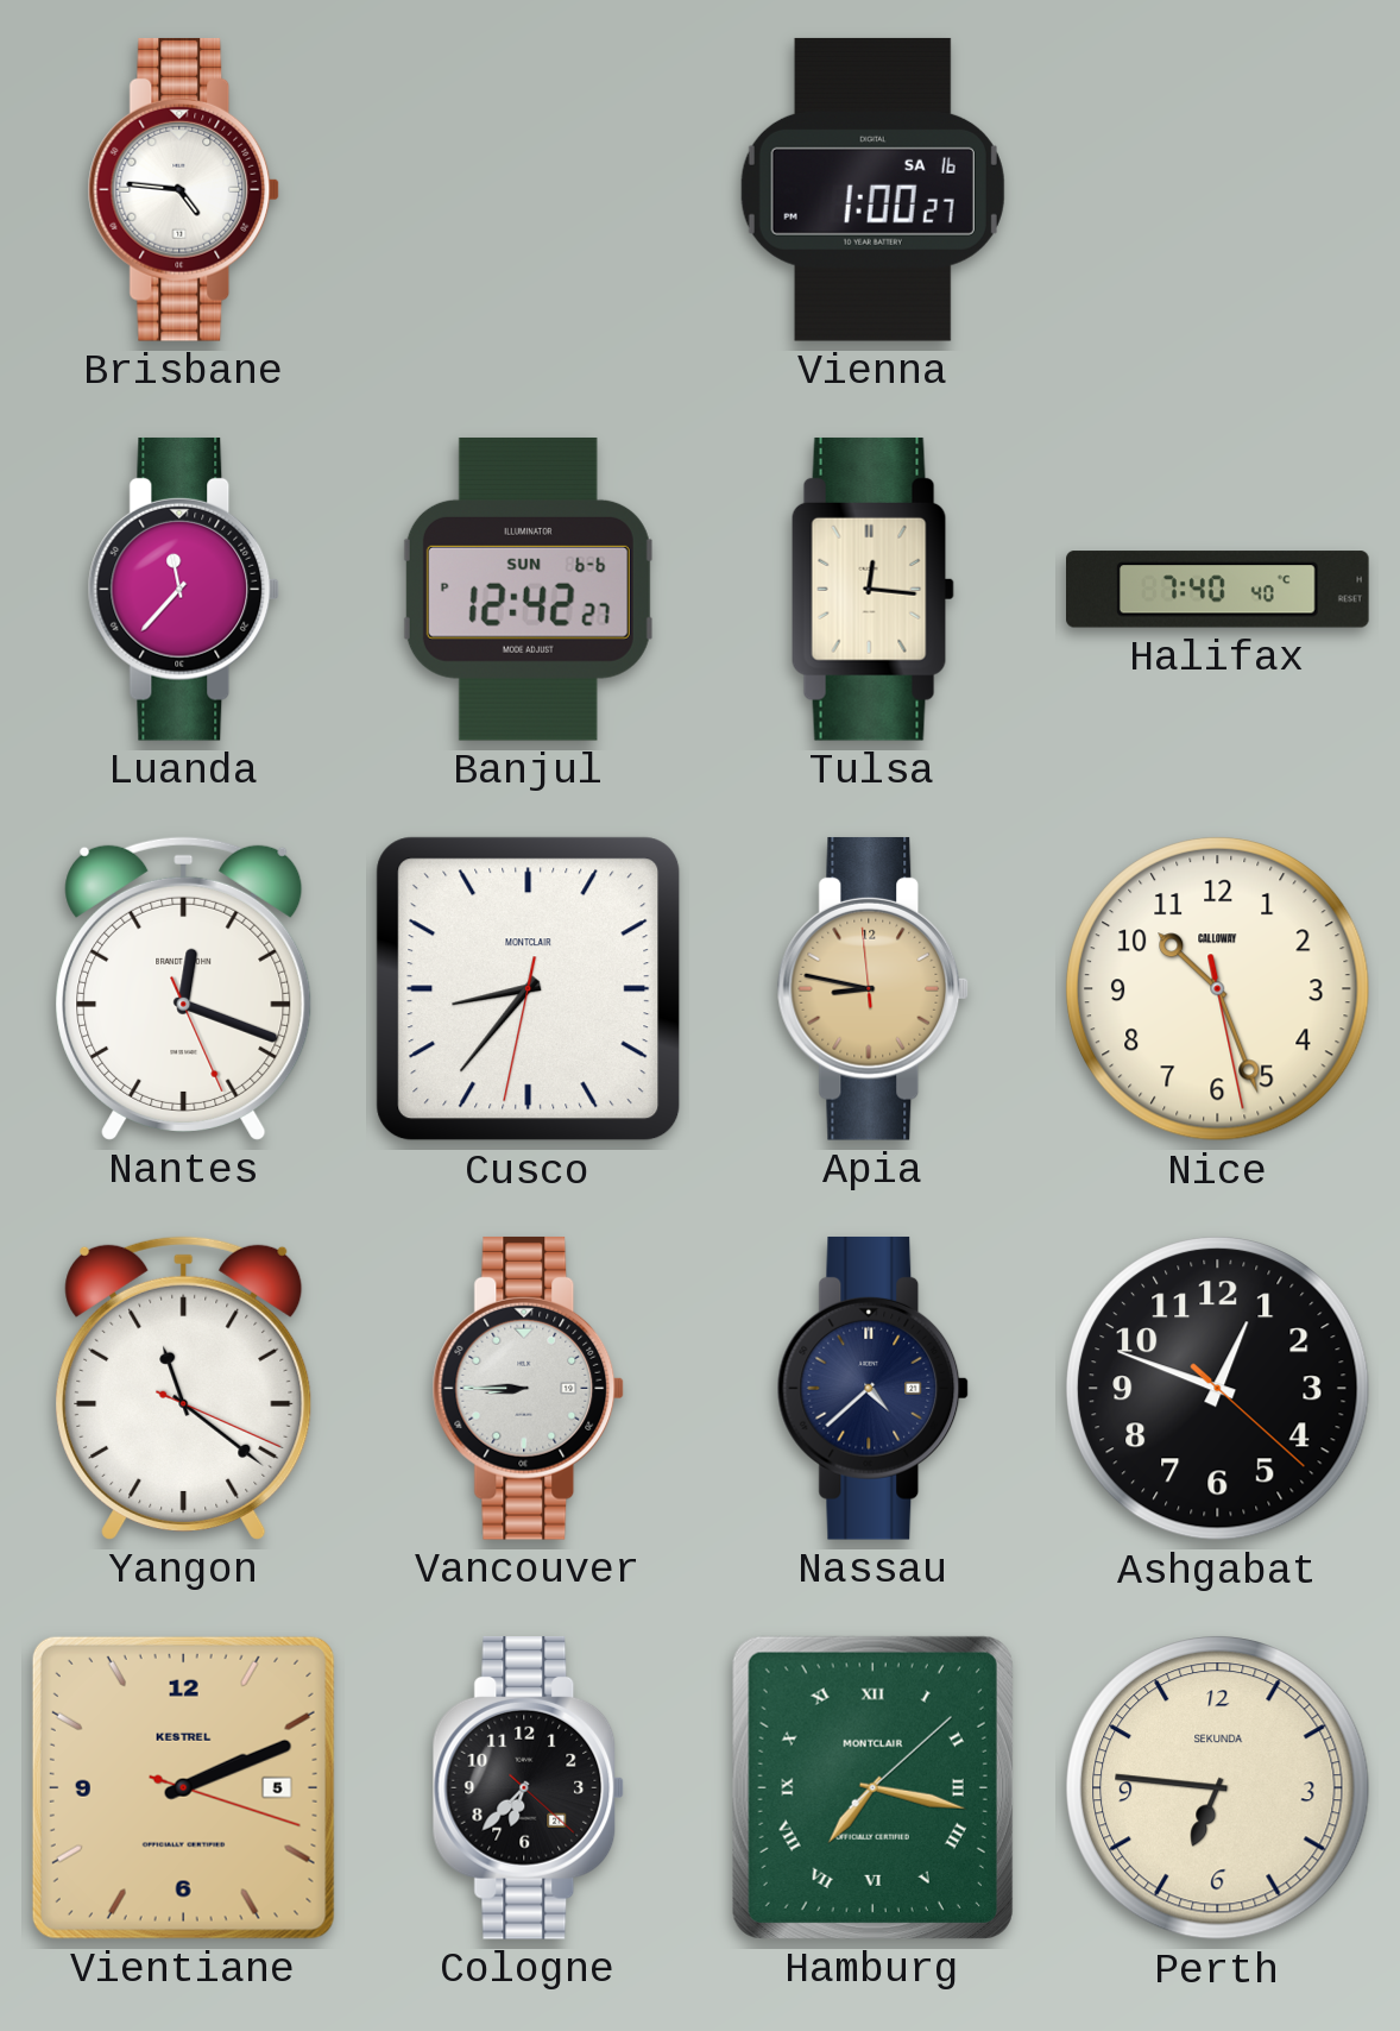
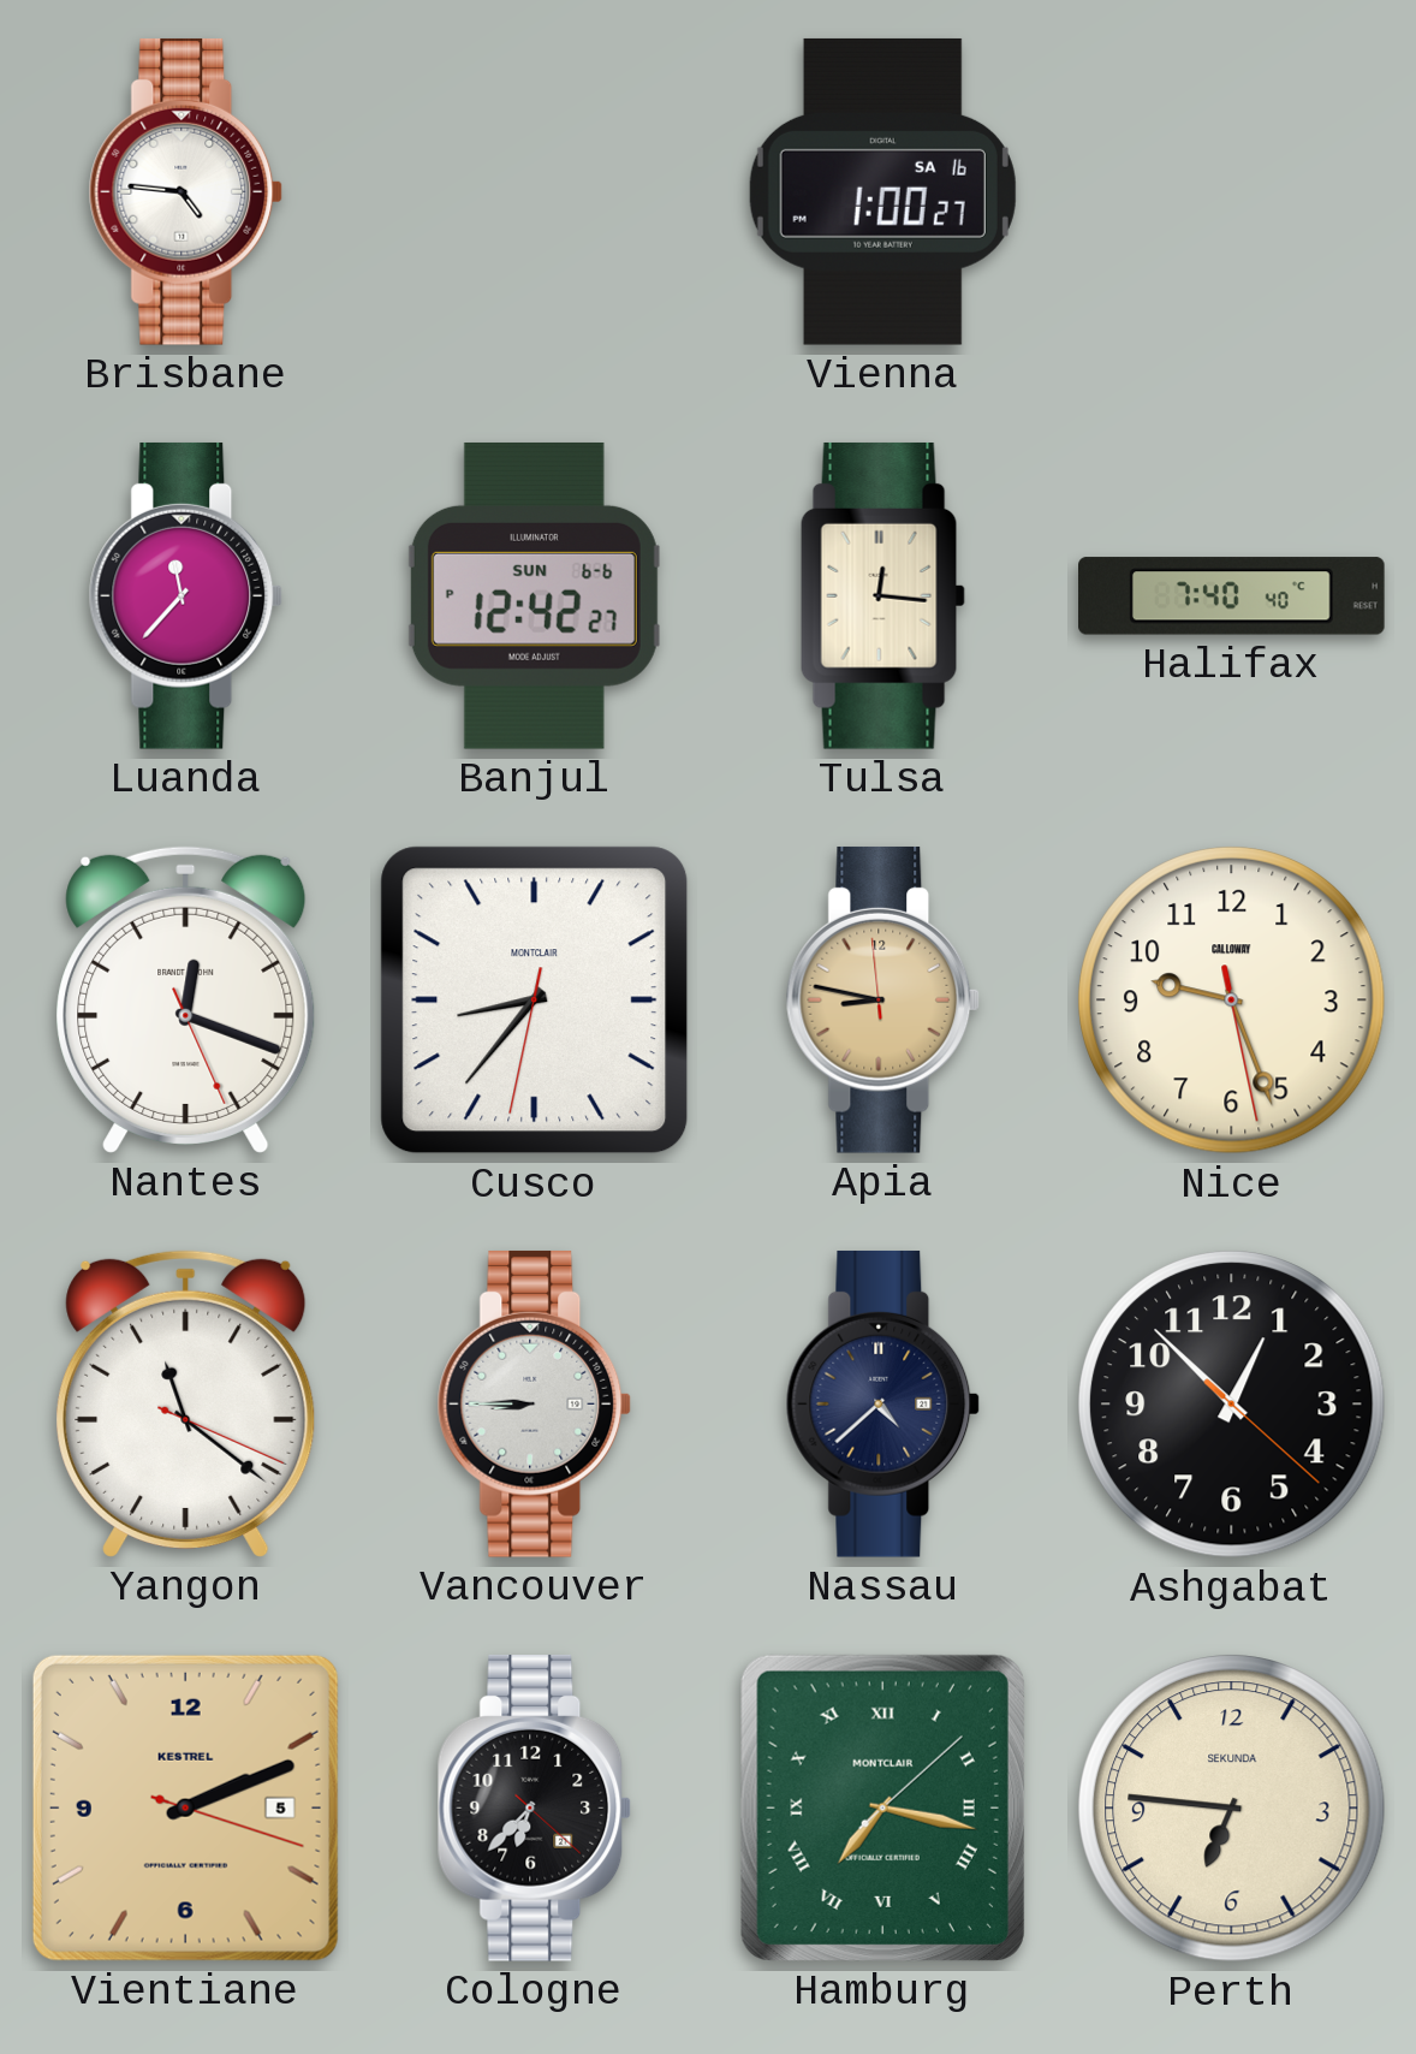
Nice: 10:26 -> 9:26 (1232, 1001)
Ashgabat: 12:48 -> 12:52 (1232, 1405)
